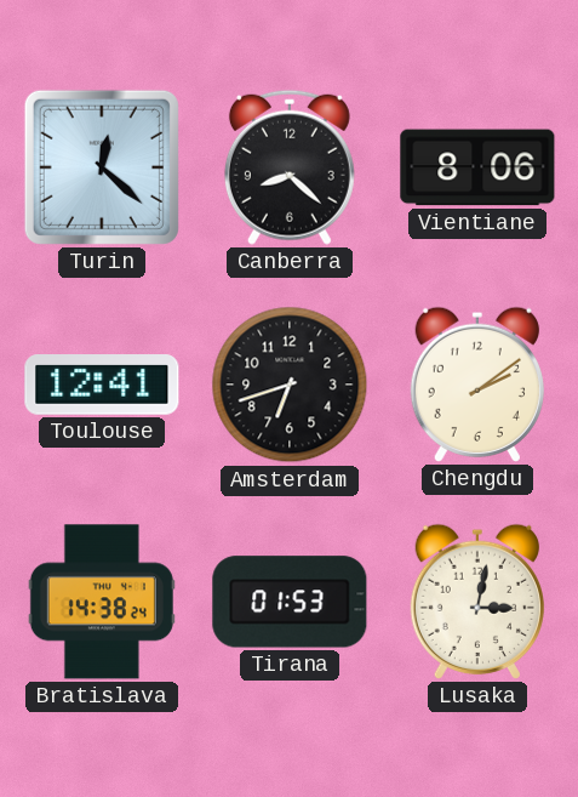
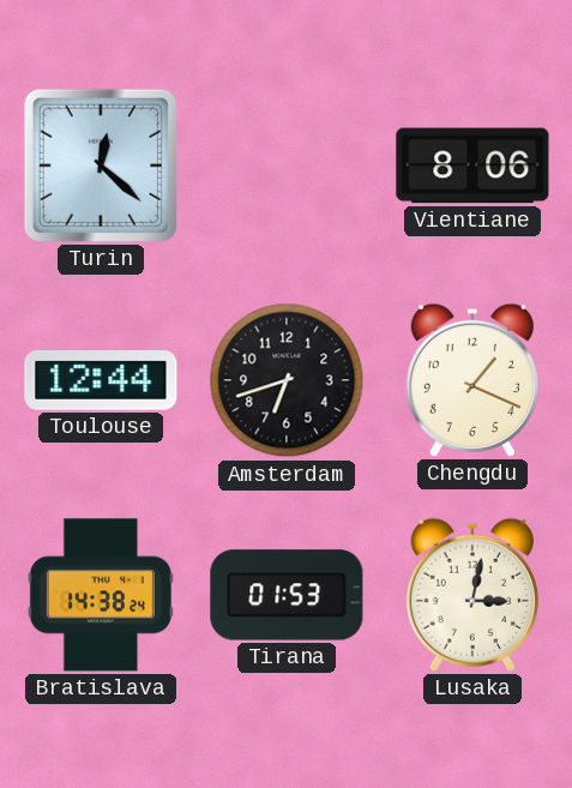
Canberra: 8:22 -> none (290, 167)
Toulouse: 12:41 -> 12:44 (101, 381)
Chengdu: 2:09 -> 1:19 (472, 380)
